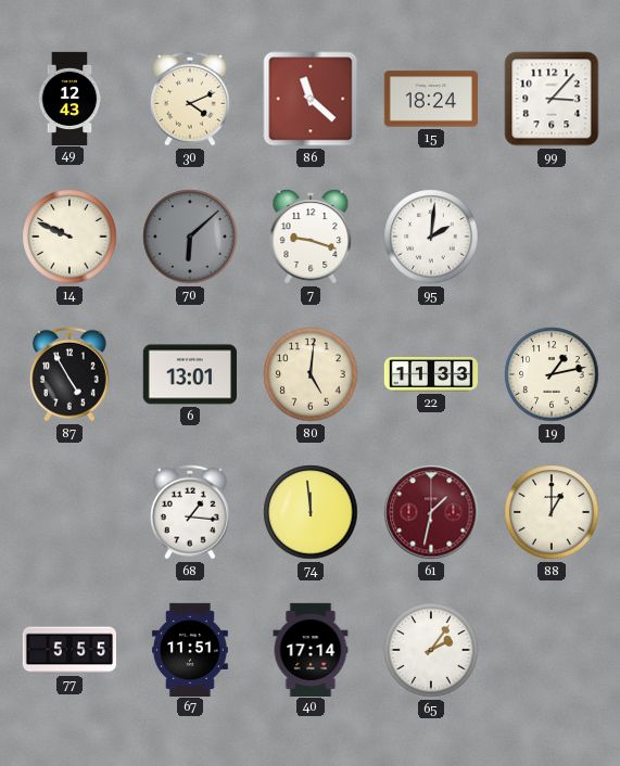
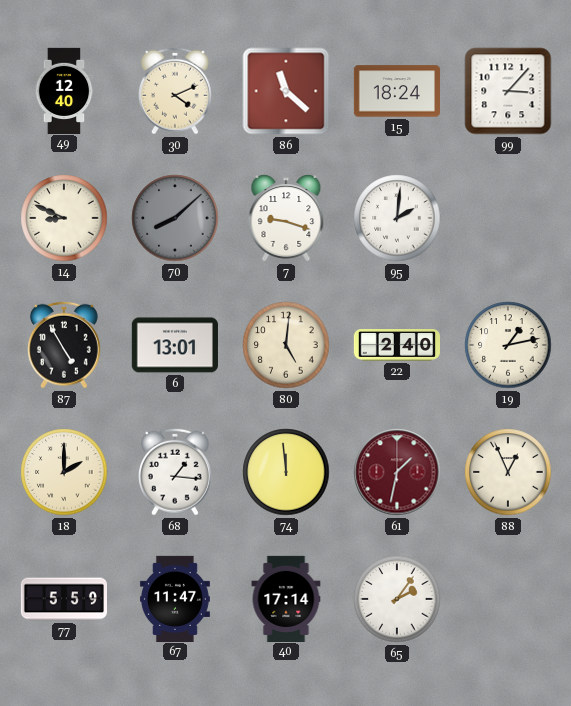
49: 12:43 -> 12:40 (64, 90)
14: 9:49 -> 8:49 (64, 218)
70: 6:08 -> 8:08 (175, 218)
22: 11:33 -> 2:40 (396, 346)
18: none -> 2:00 (64, 472)
88: 1:00 -> 12:56 (508, 472)
77: 5:55 -> 5:59 (63, 599)
67: 11:51 -> 11:47 (175, 598)
